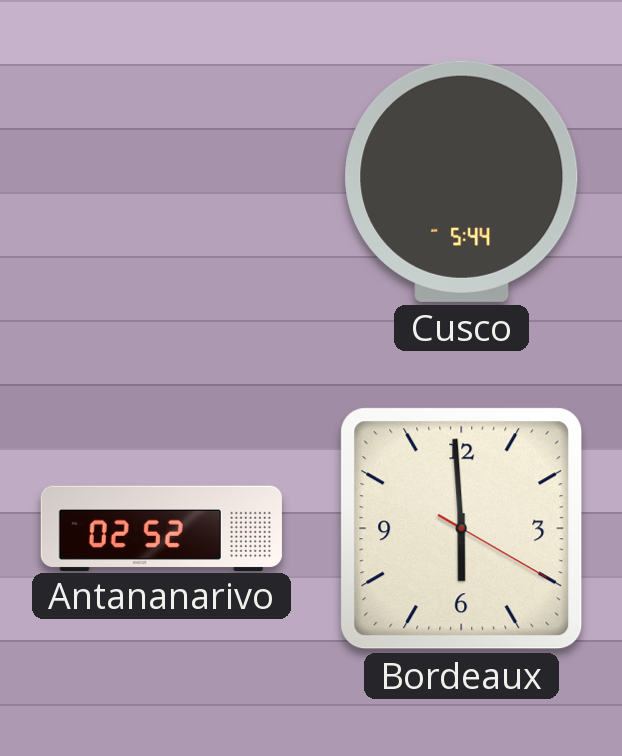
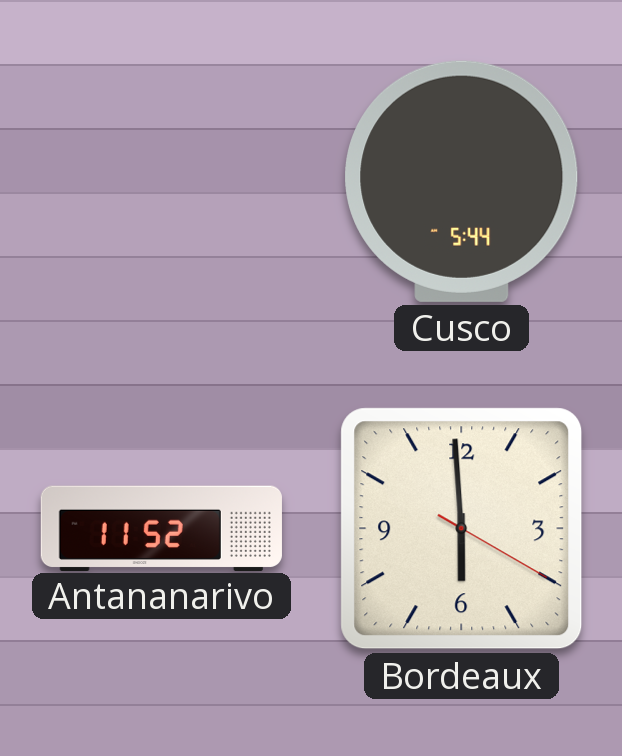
Antananarivo: 02:52 -> 11:52 (161, 528)
